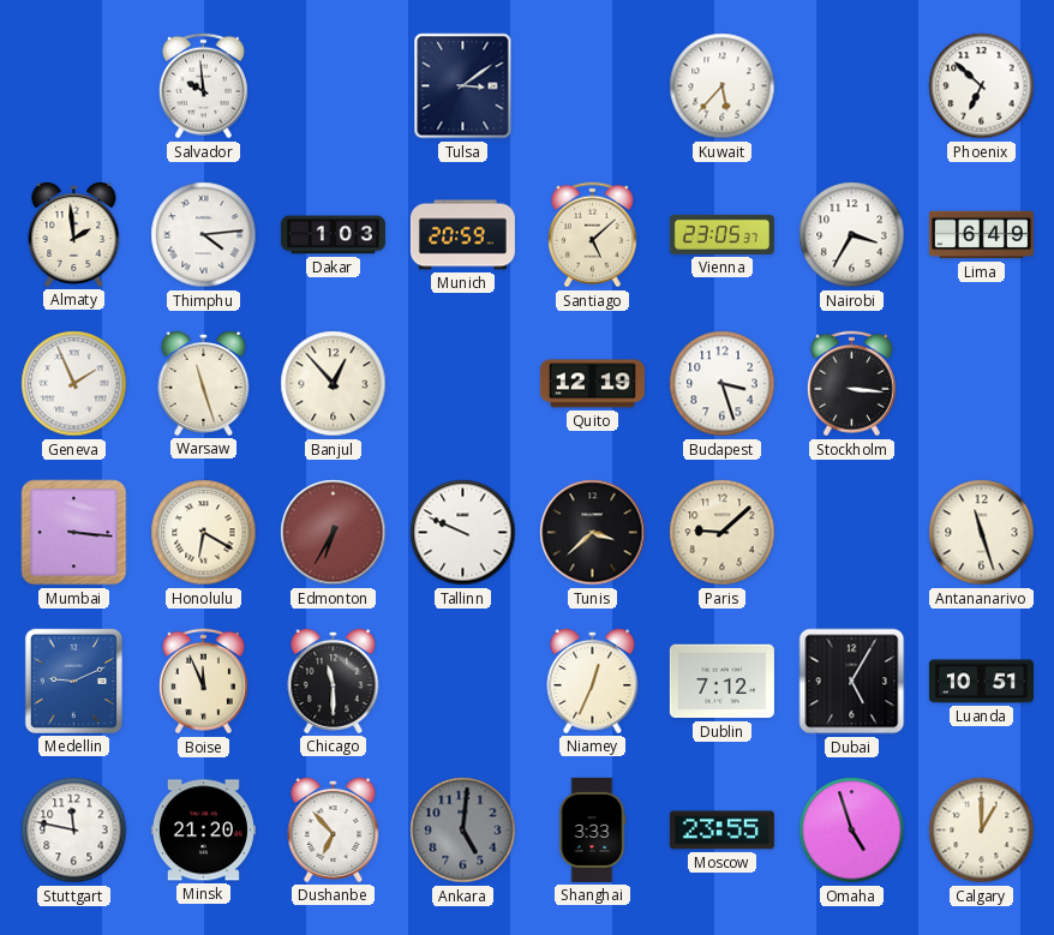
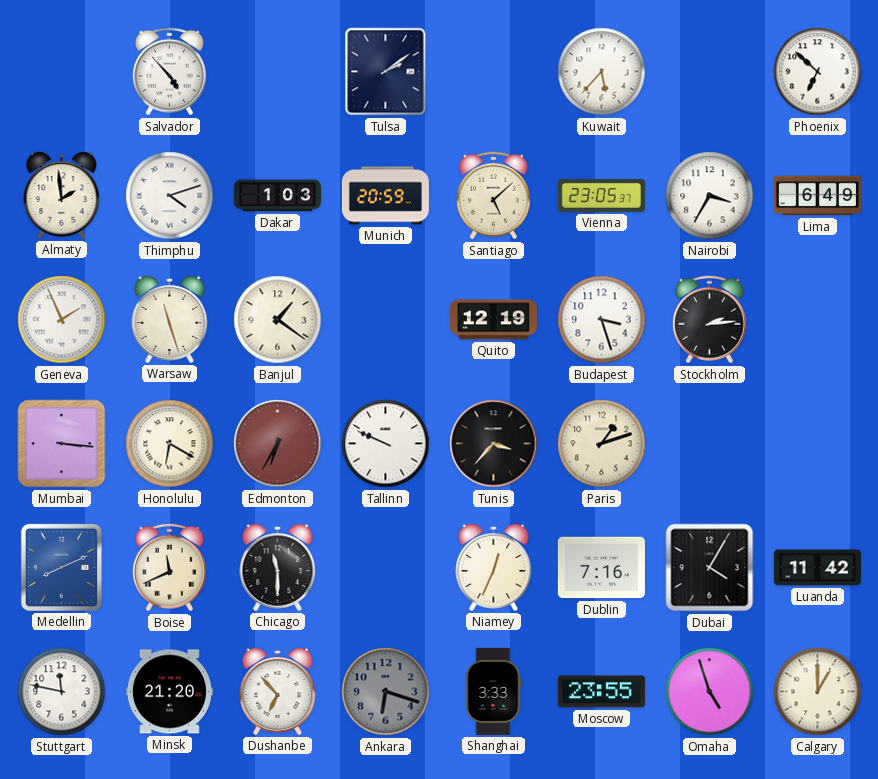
Salvador: 9:59 -> 4:53 (169, 72)
Tulsa: 3:09 -> 2:09 (386, 72)
Thimphu: 4:14 -> 4:12 (170, 196)
Banjul: 12:53 -> 1:21 (278, 320)
Stockholm: 3:16 -> 2:14 (709, 320)
Tunis: 3:38 -> 3:37 (494, 444)
Paris: 9:08 -> 1:12 (602, 444)
Antananarivo: 11:27 -> none (982, 533)
Medellin: 9:11 -> 8:11 (61, 567)
Boise: 11:56 -> 11:41 (169, 568)
Dublin: 7:12 -> 7:16 (601, 568)
Dubai: 5:05 -> 4:05 (710, 568)
Luanda: 10:51 -> 11:42 (817, 568)
Ankara: 5:01 -> 6:18 (386, 692)
